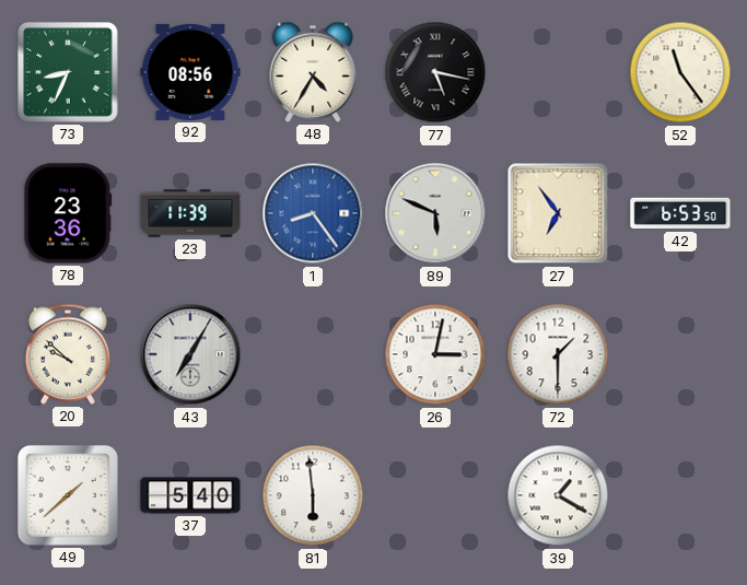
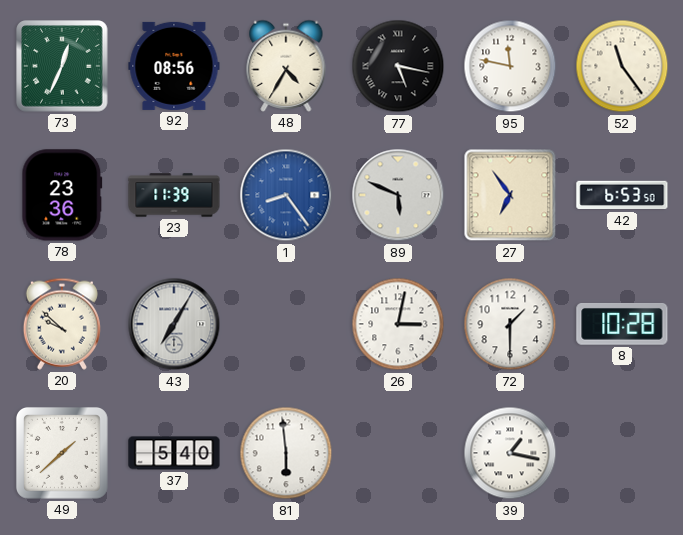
73: 8:34 -> 12:34 (62, 66)
95: none -> 11:47 (510, 66)
8: none -> 10:28 (622, 324)
39: 1:20 -> 1:17 (510, 453)
